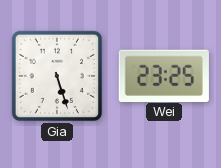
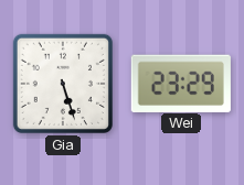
Wei: 23:25 -> 23:29 (181, 83)
